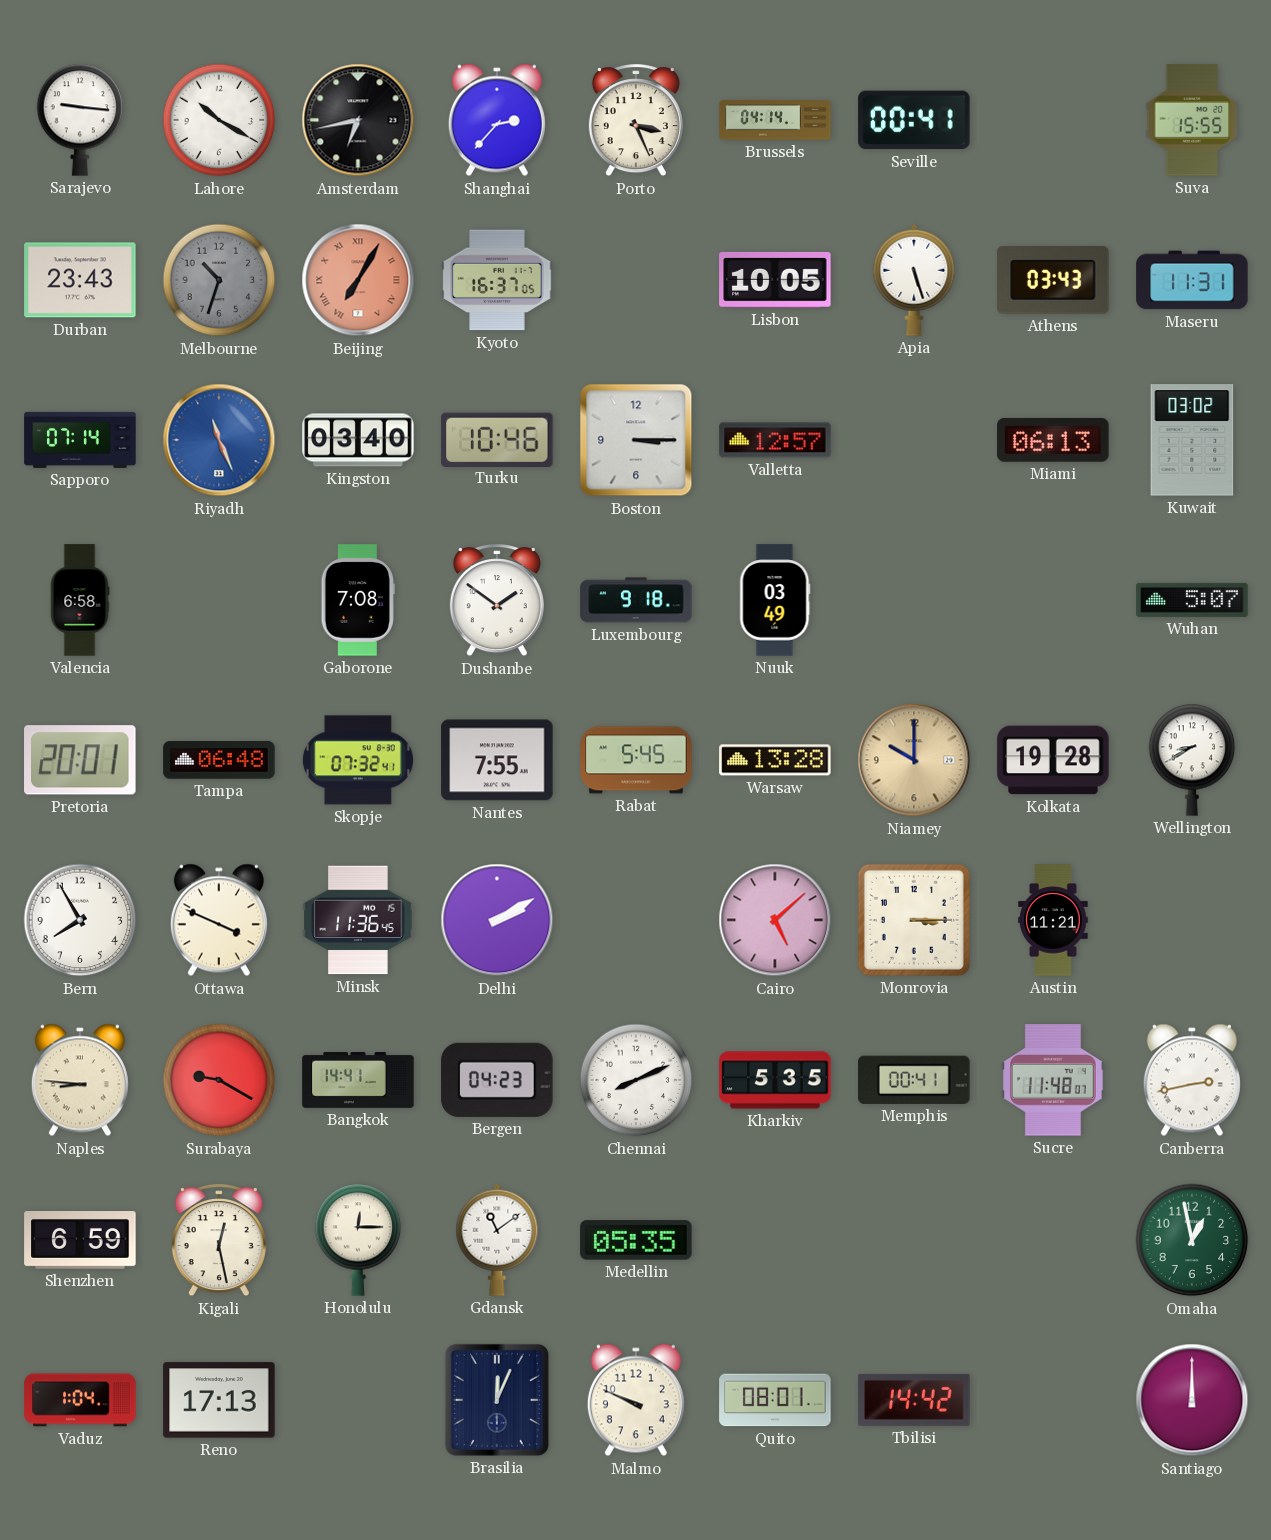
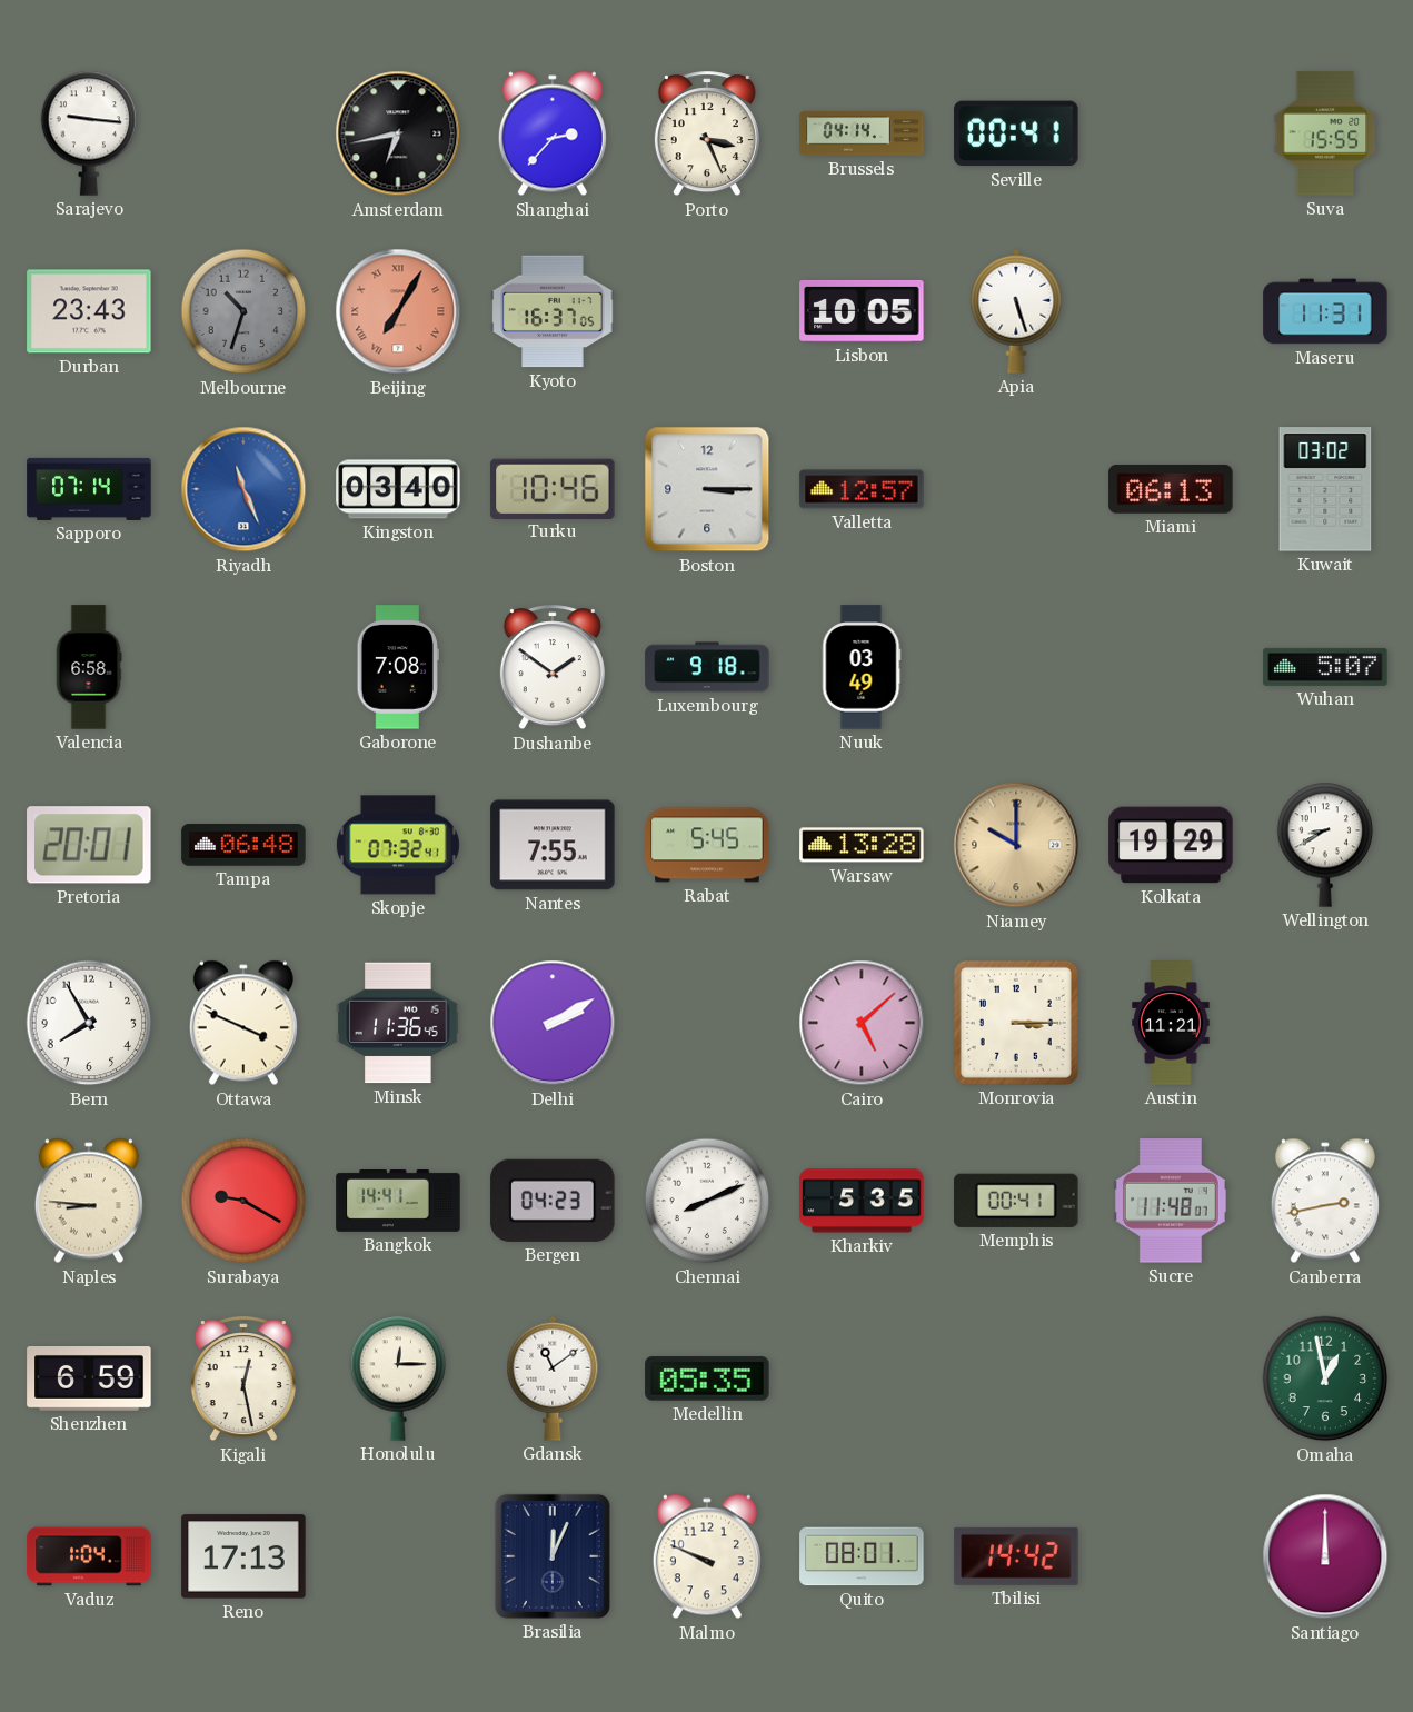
Lahore: 10:20 -> none (219, 120)
Athens: 03:43 -> none (1053, 280)
Kolkata: 19:28 -> 19:29 (1171, 845)
